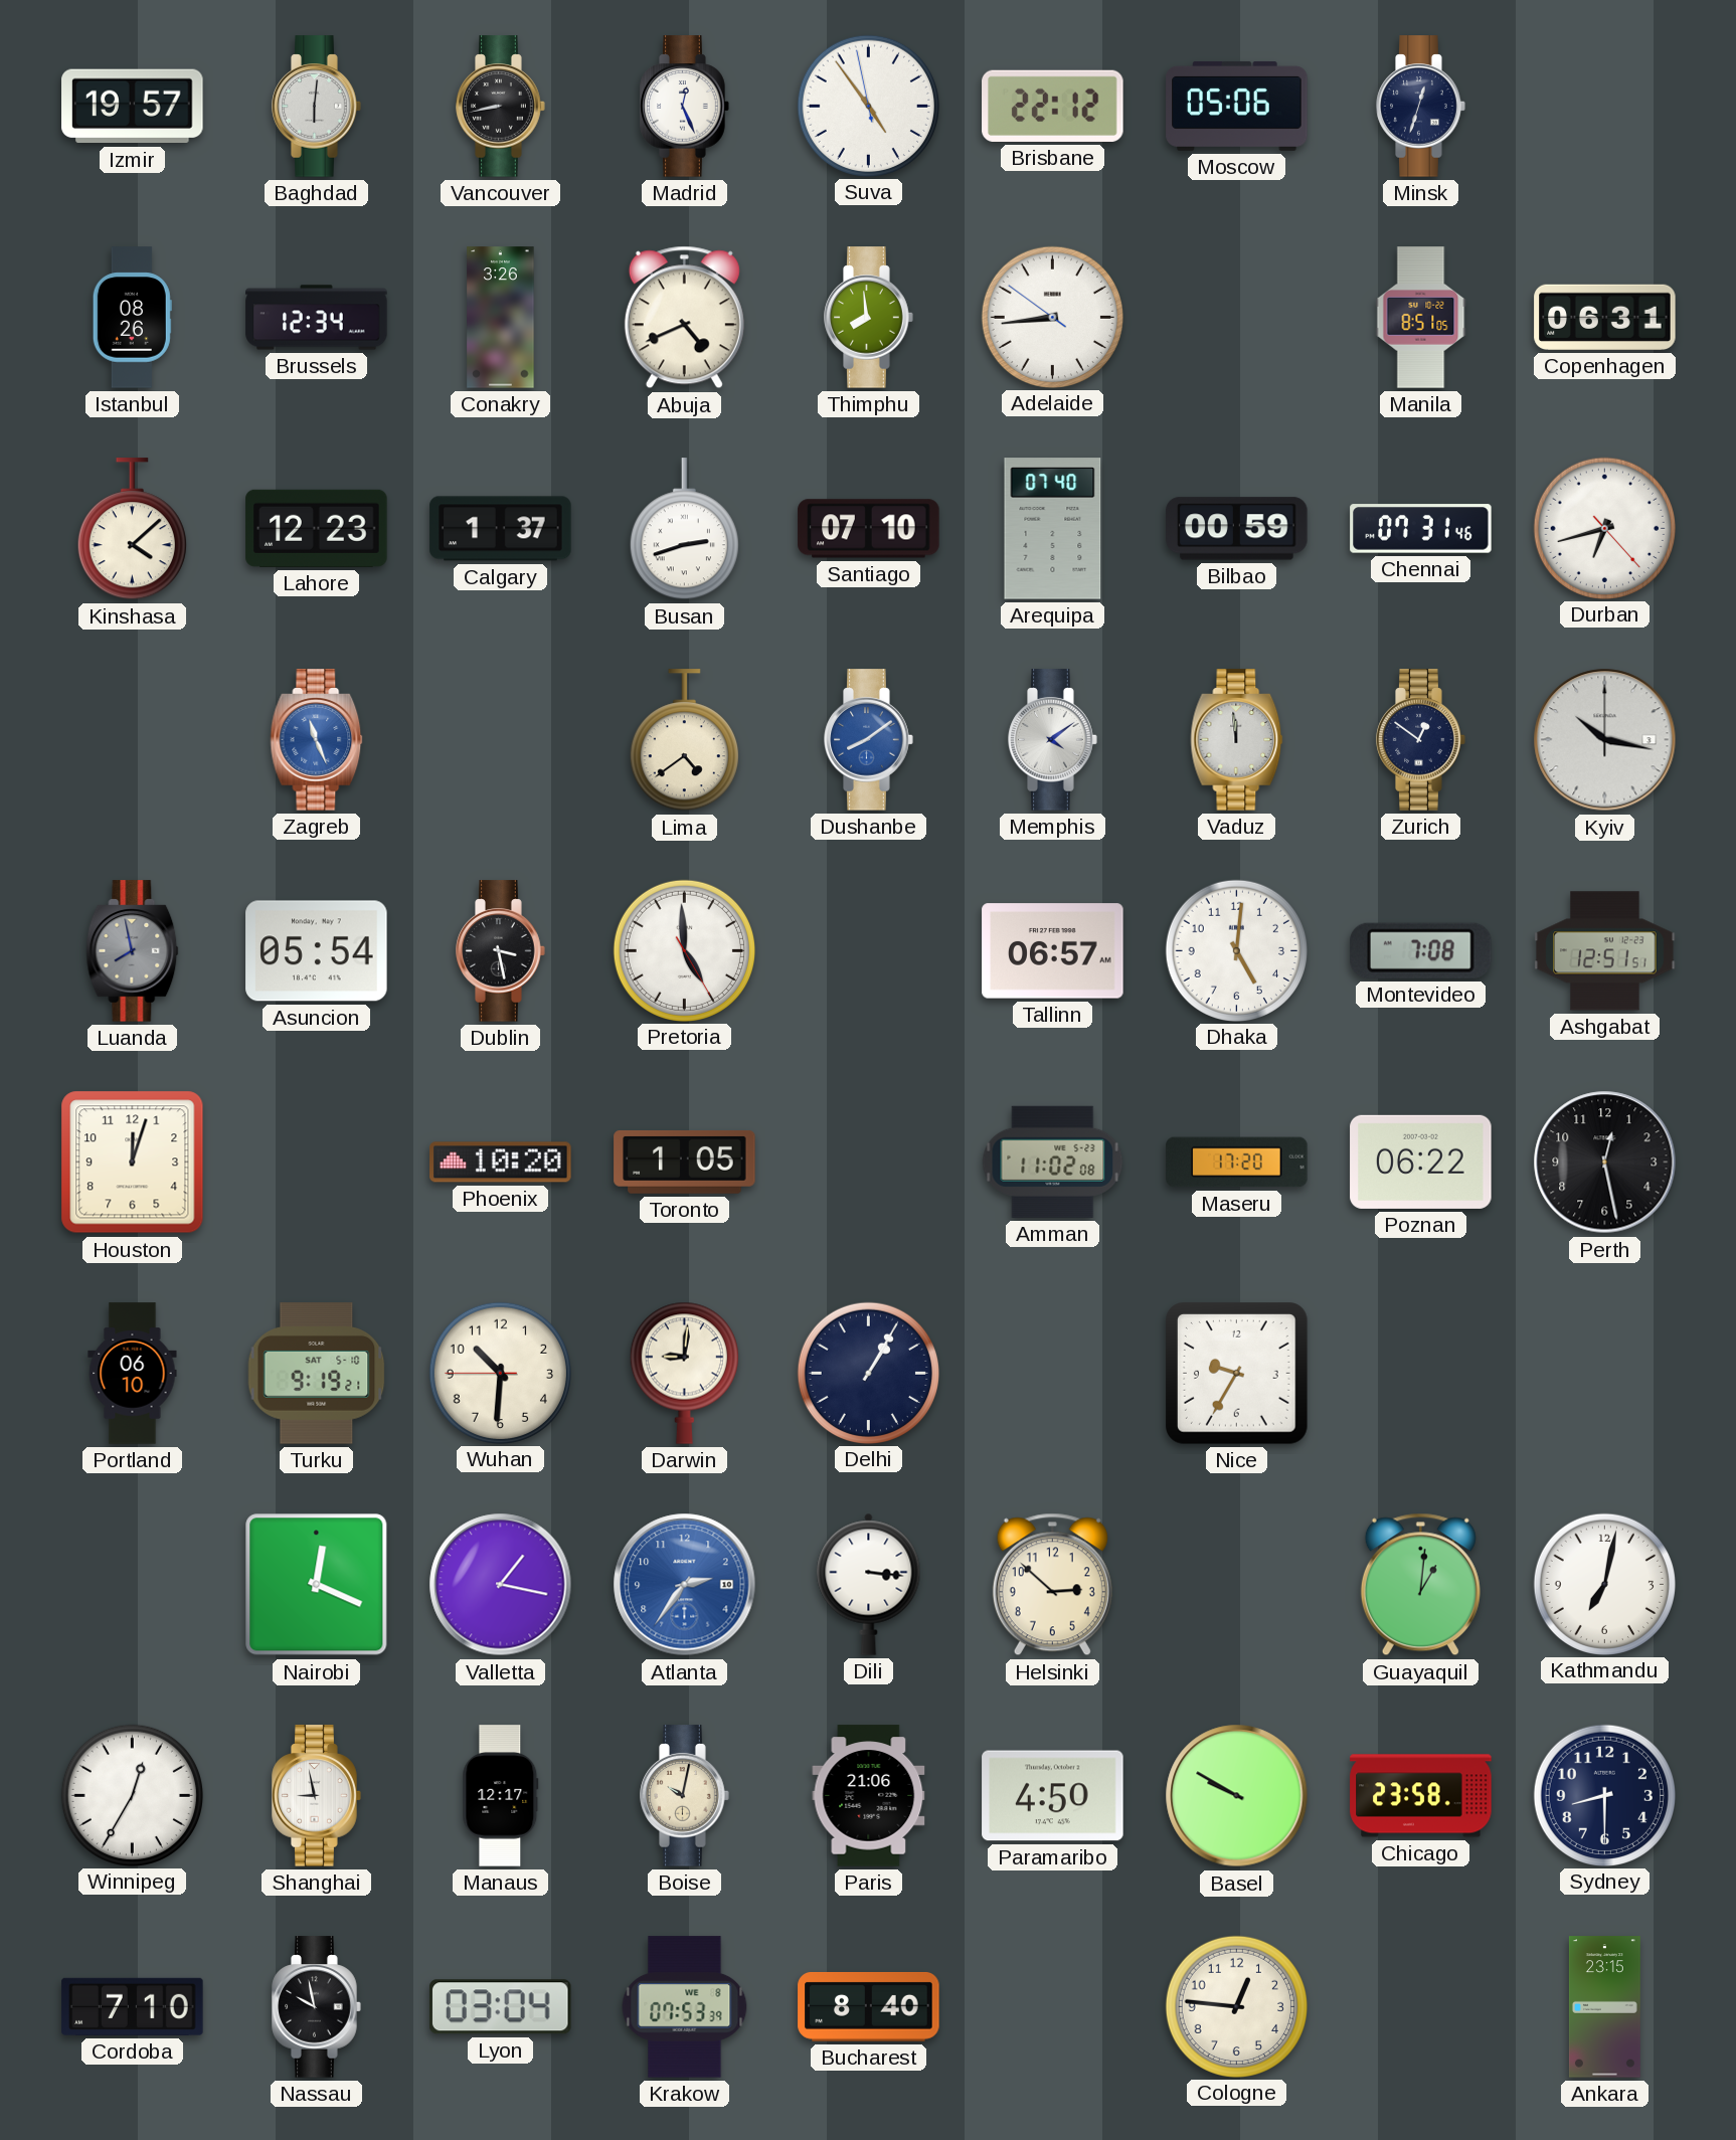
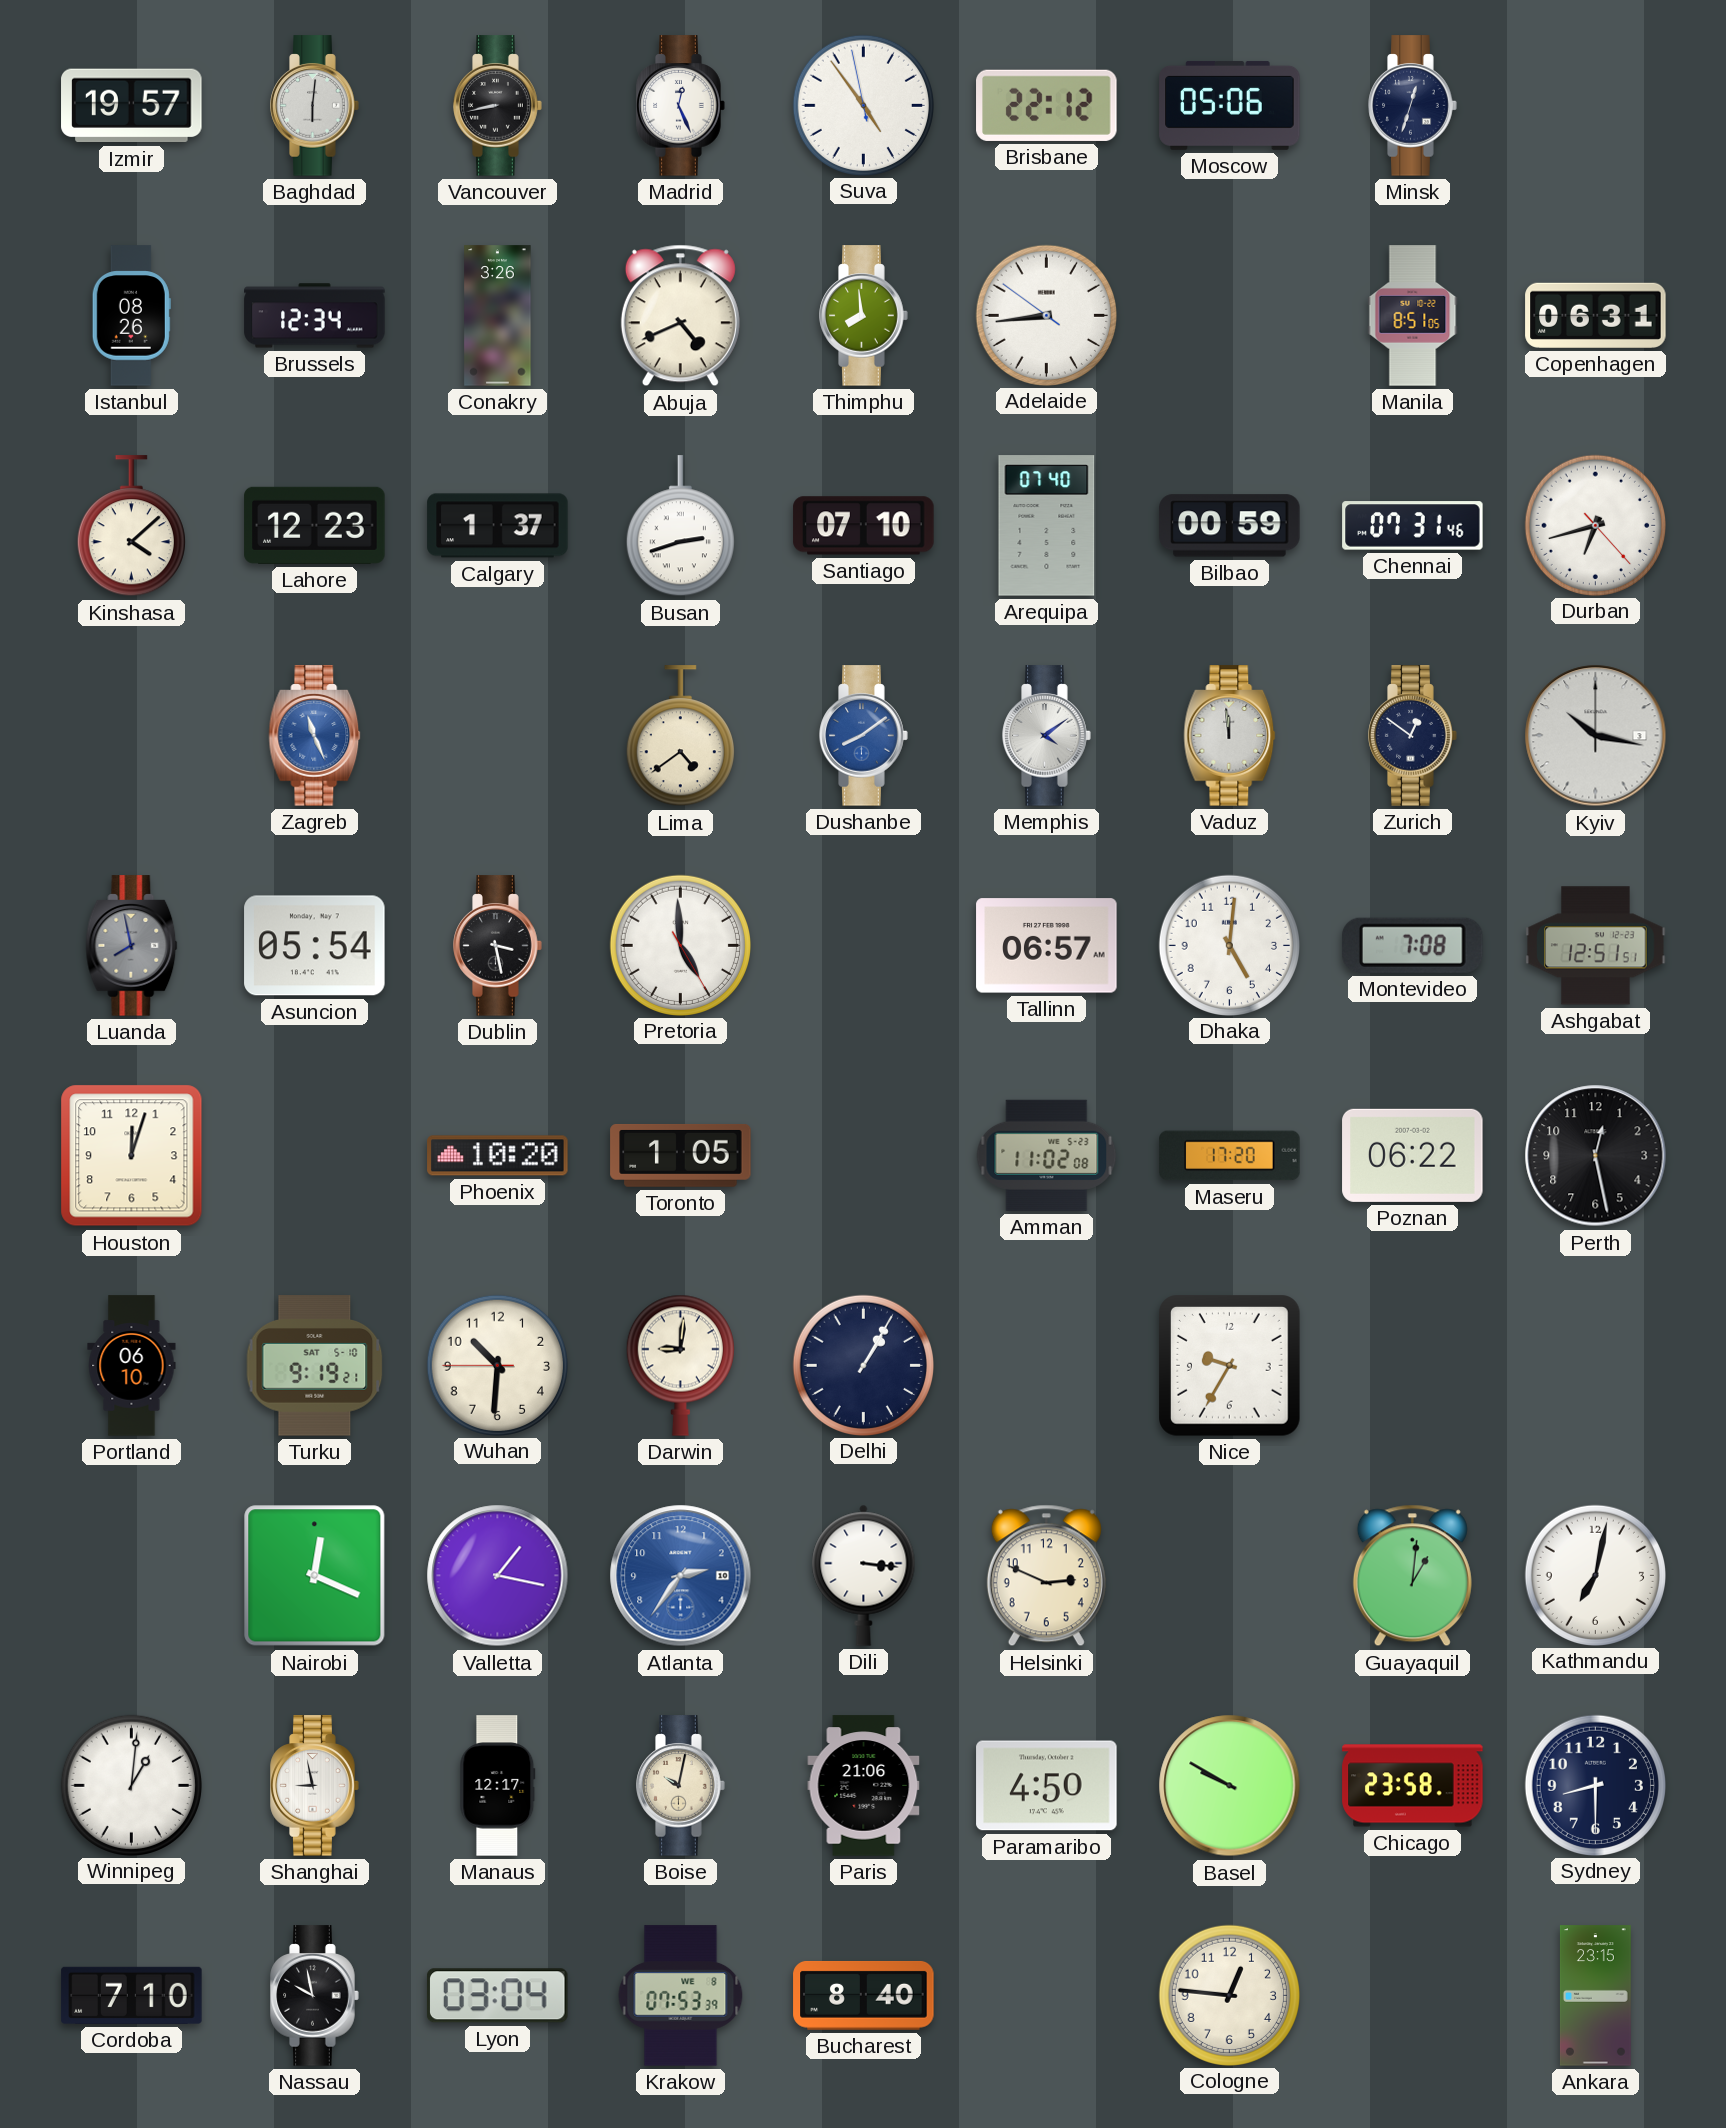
Helsinki: 2:52 -> 2:49 (1046, 1576)
Winnipeg: 12:35 -> 1:01 (131, 1785)
